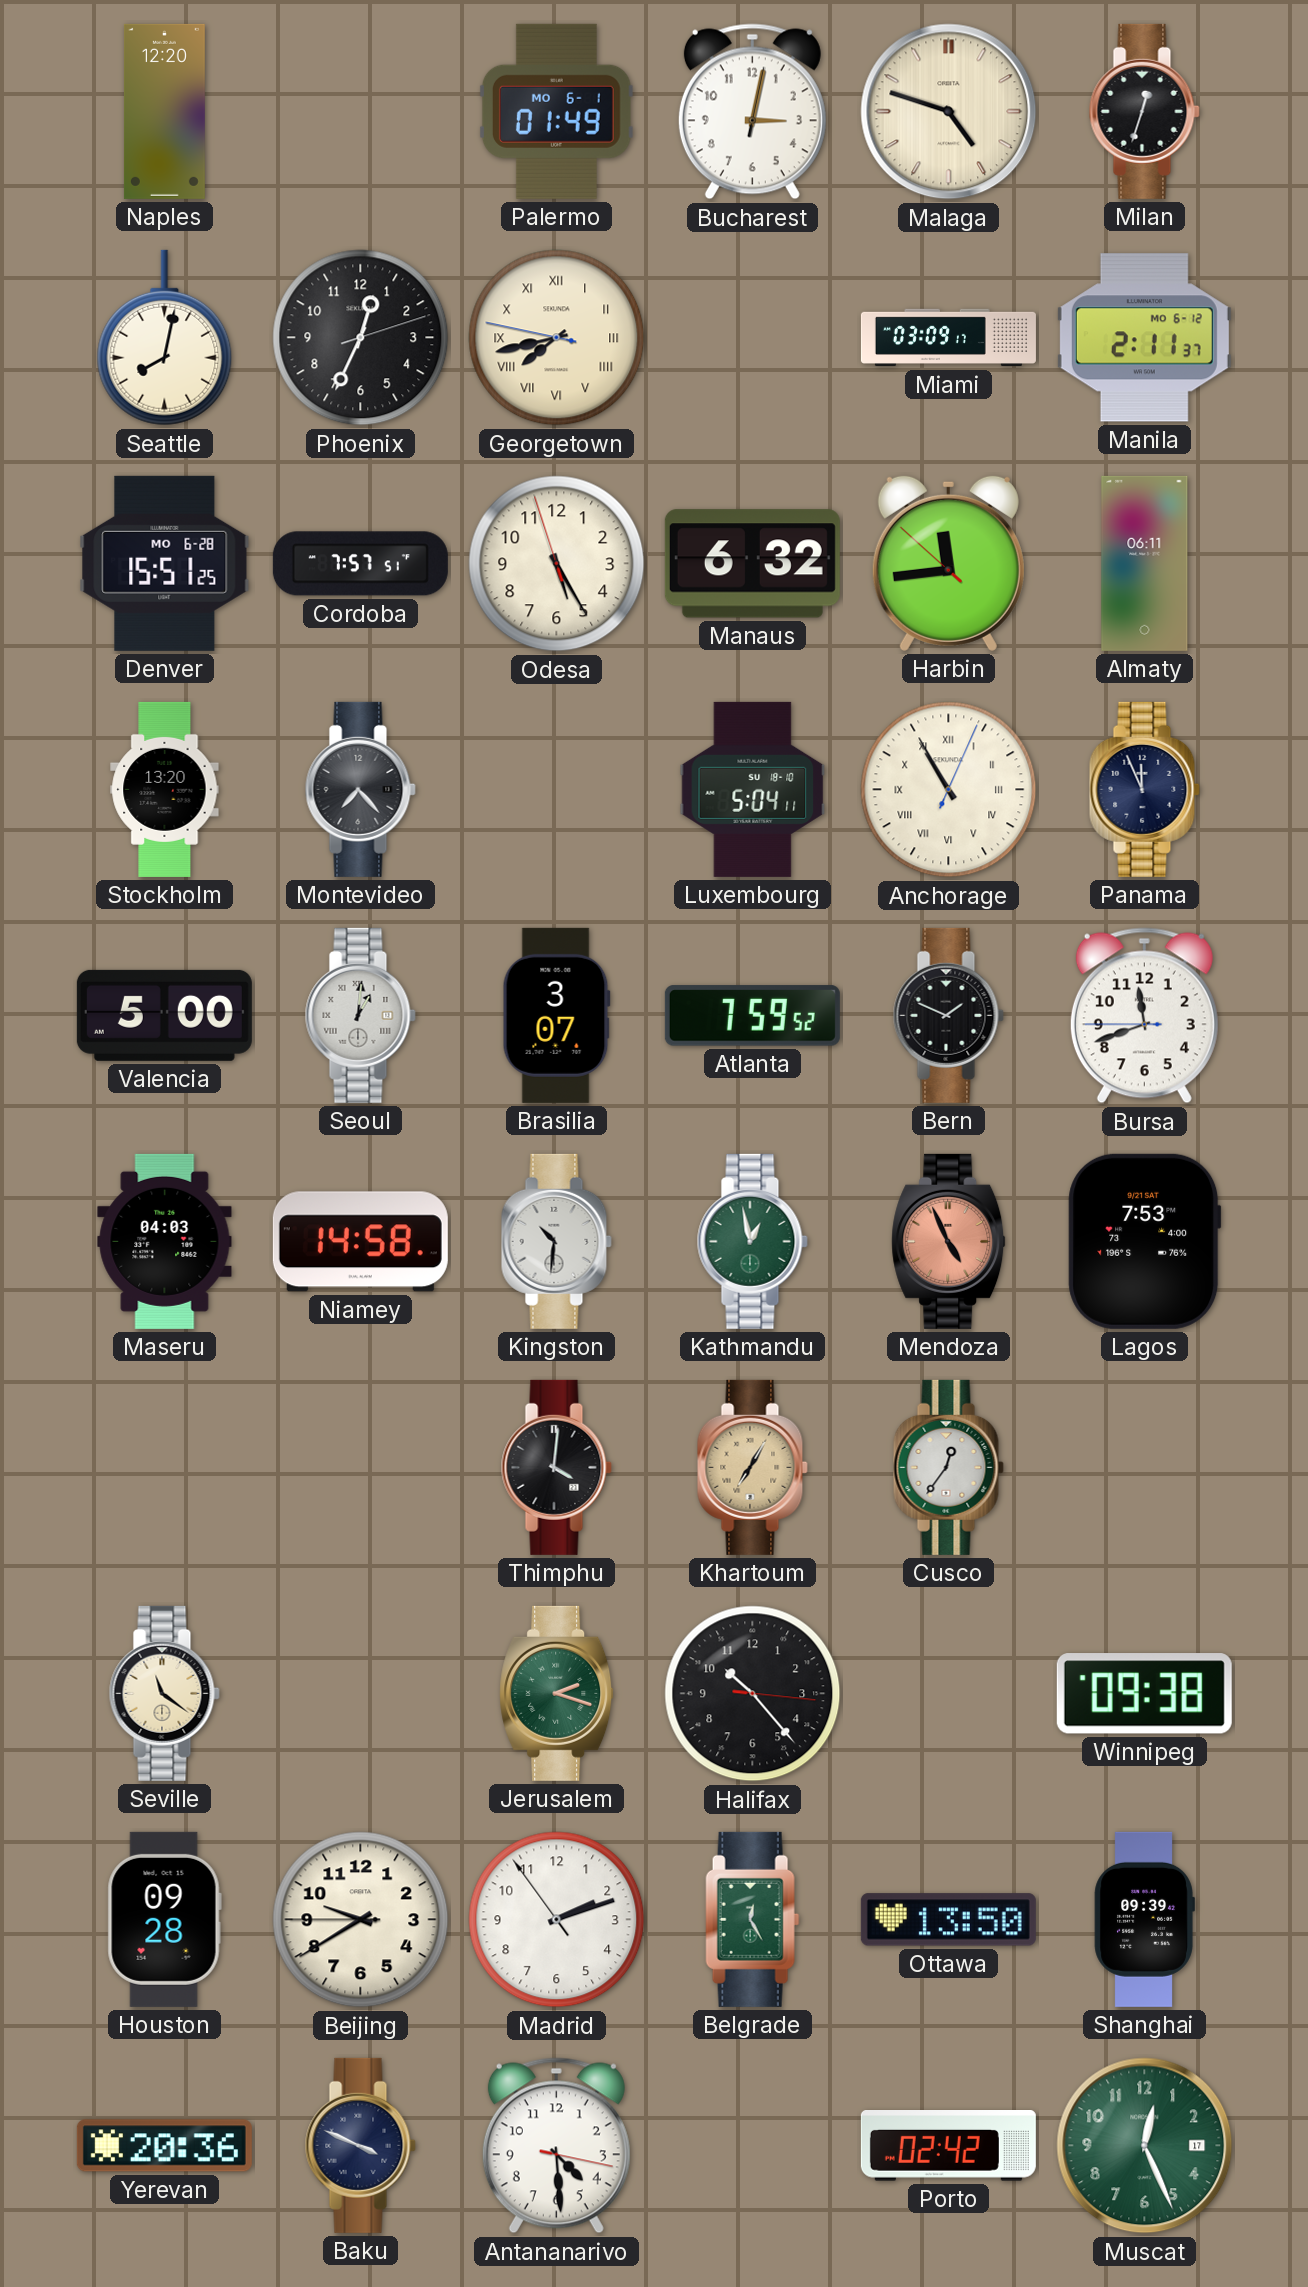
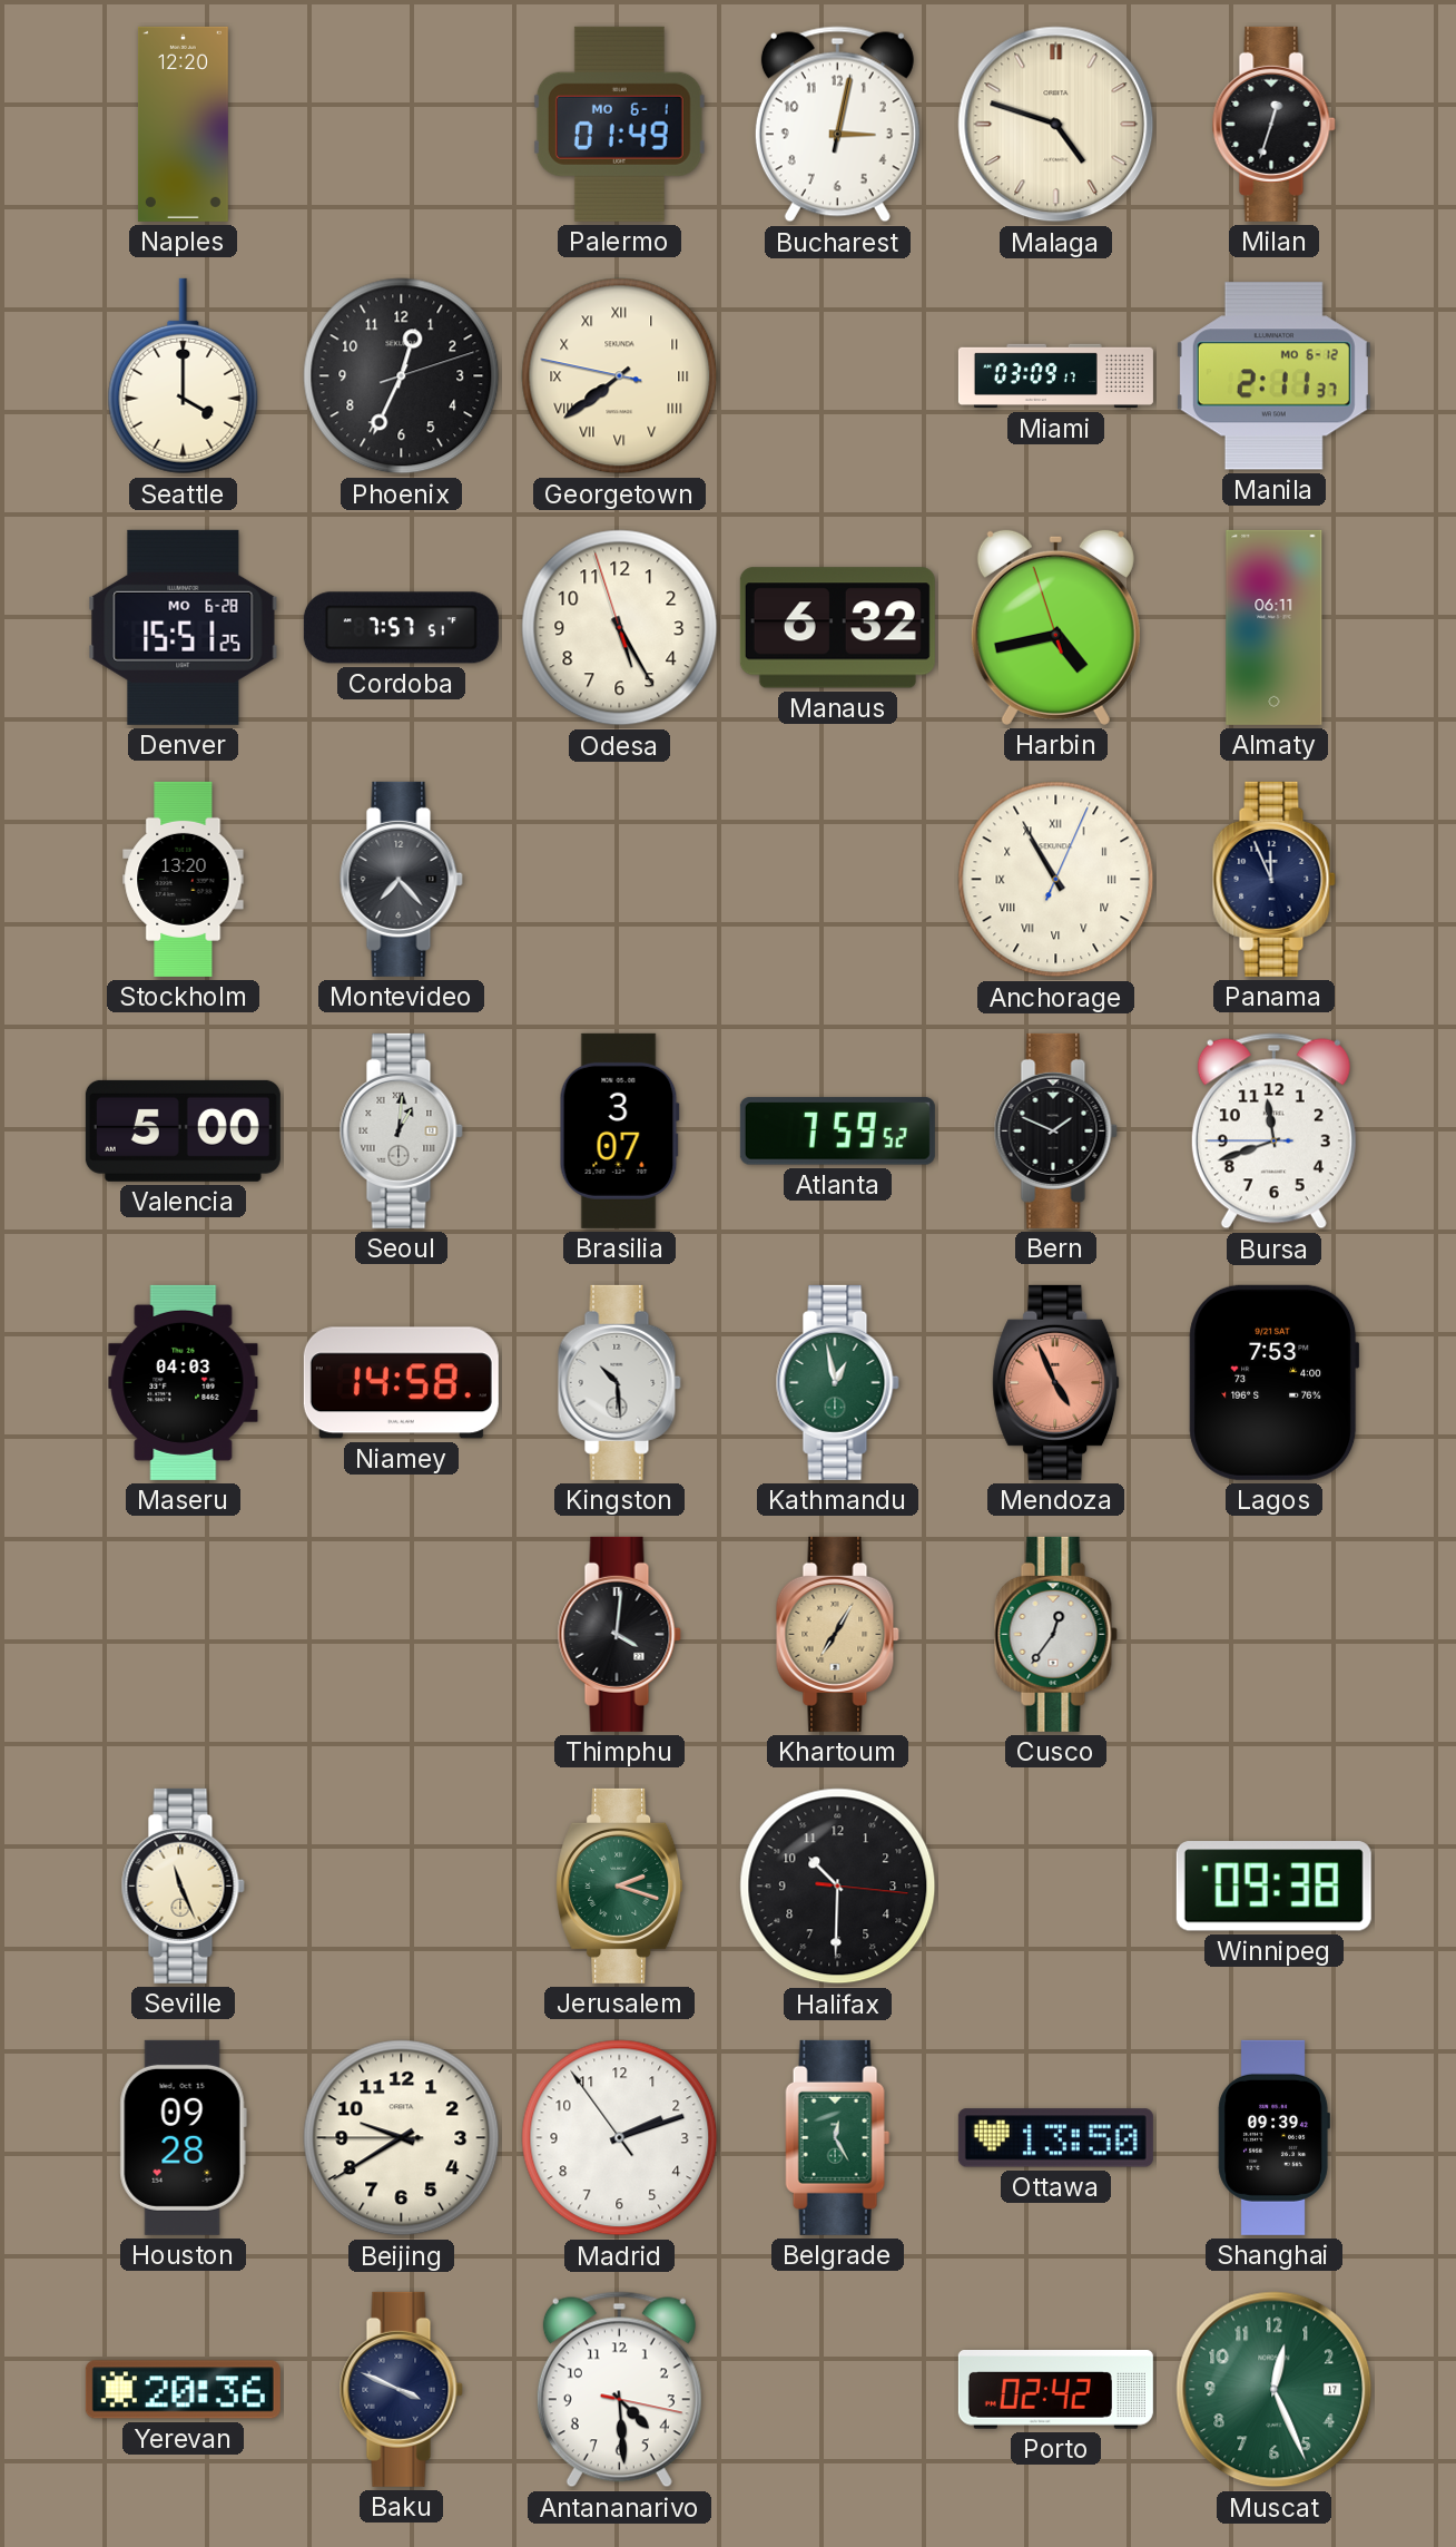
Seattle: 8:02 -> 4:00 (184, 376)
Georgetown: 7:42 -> 7:38 (620, 376)
Harbin: 11:43 -> 4:42 (1055, 627)
Luxembourg: 5:04 -> none (753, 789)
Kingston: 10:31 -> 10:29 (619, 1382)
Seville: 11:21 -> 11:26 (183, 1885)
Halifax: 10:23 -> 10:30 (838, 1887)
